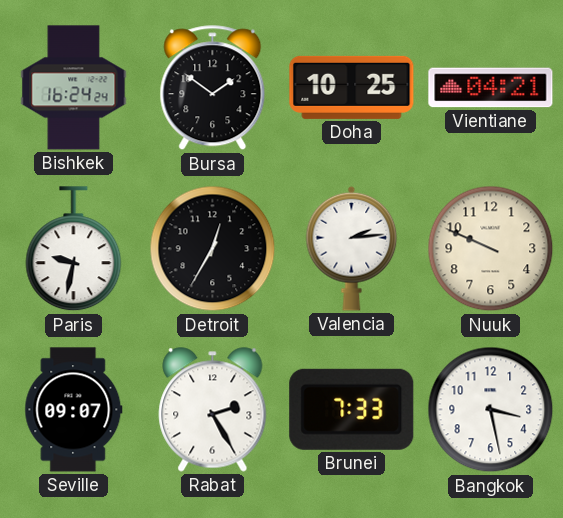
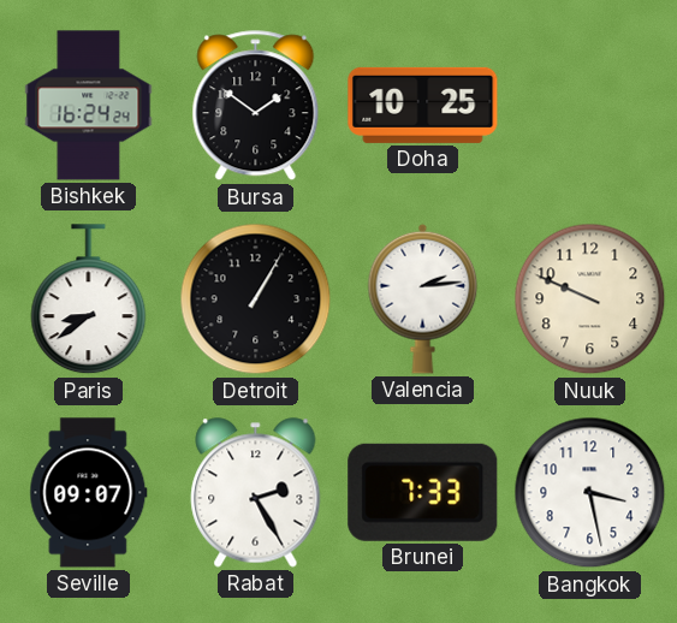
Vientiane: 04:21 -> none (491, 88)
Paris: 9:32 -> 8:39 (89, 299)
Detroit: 12:35 -> 1:05 (256, 299)
